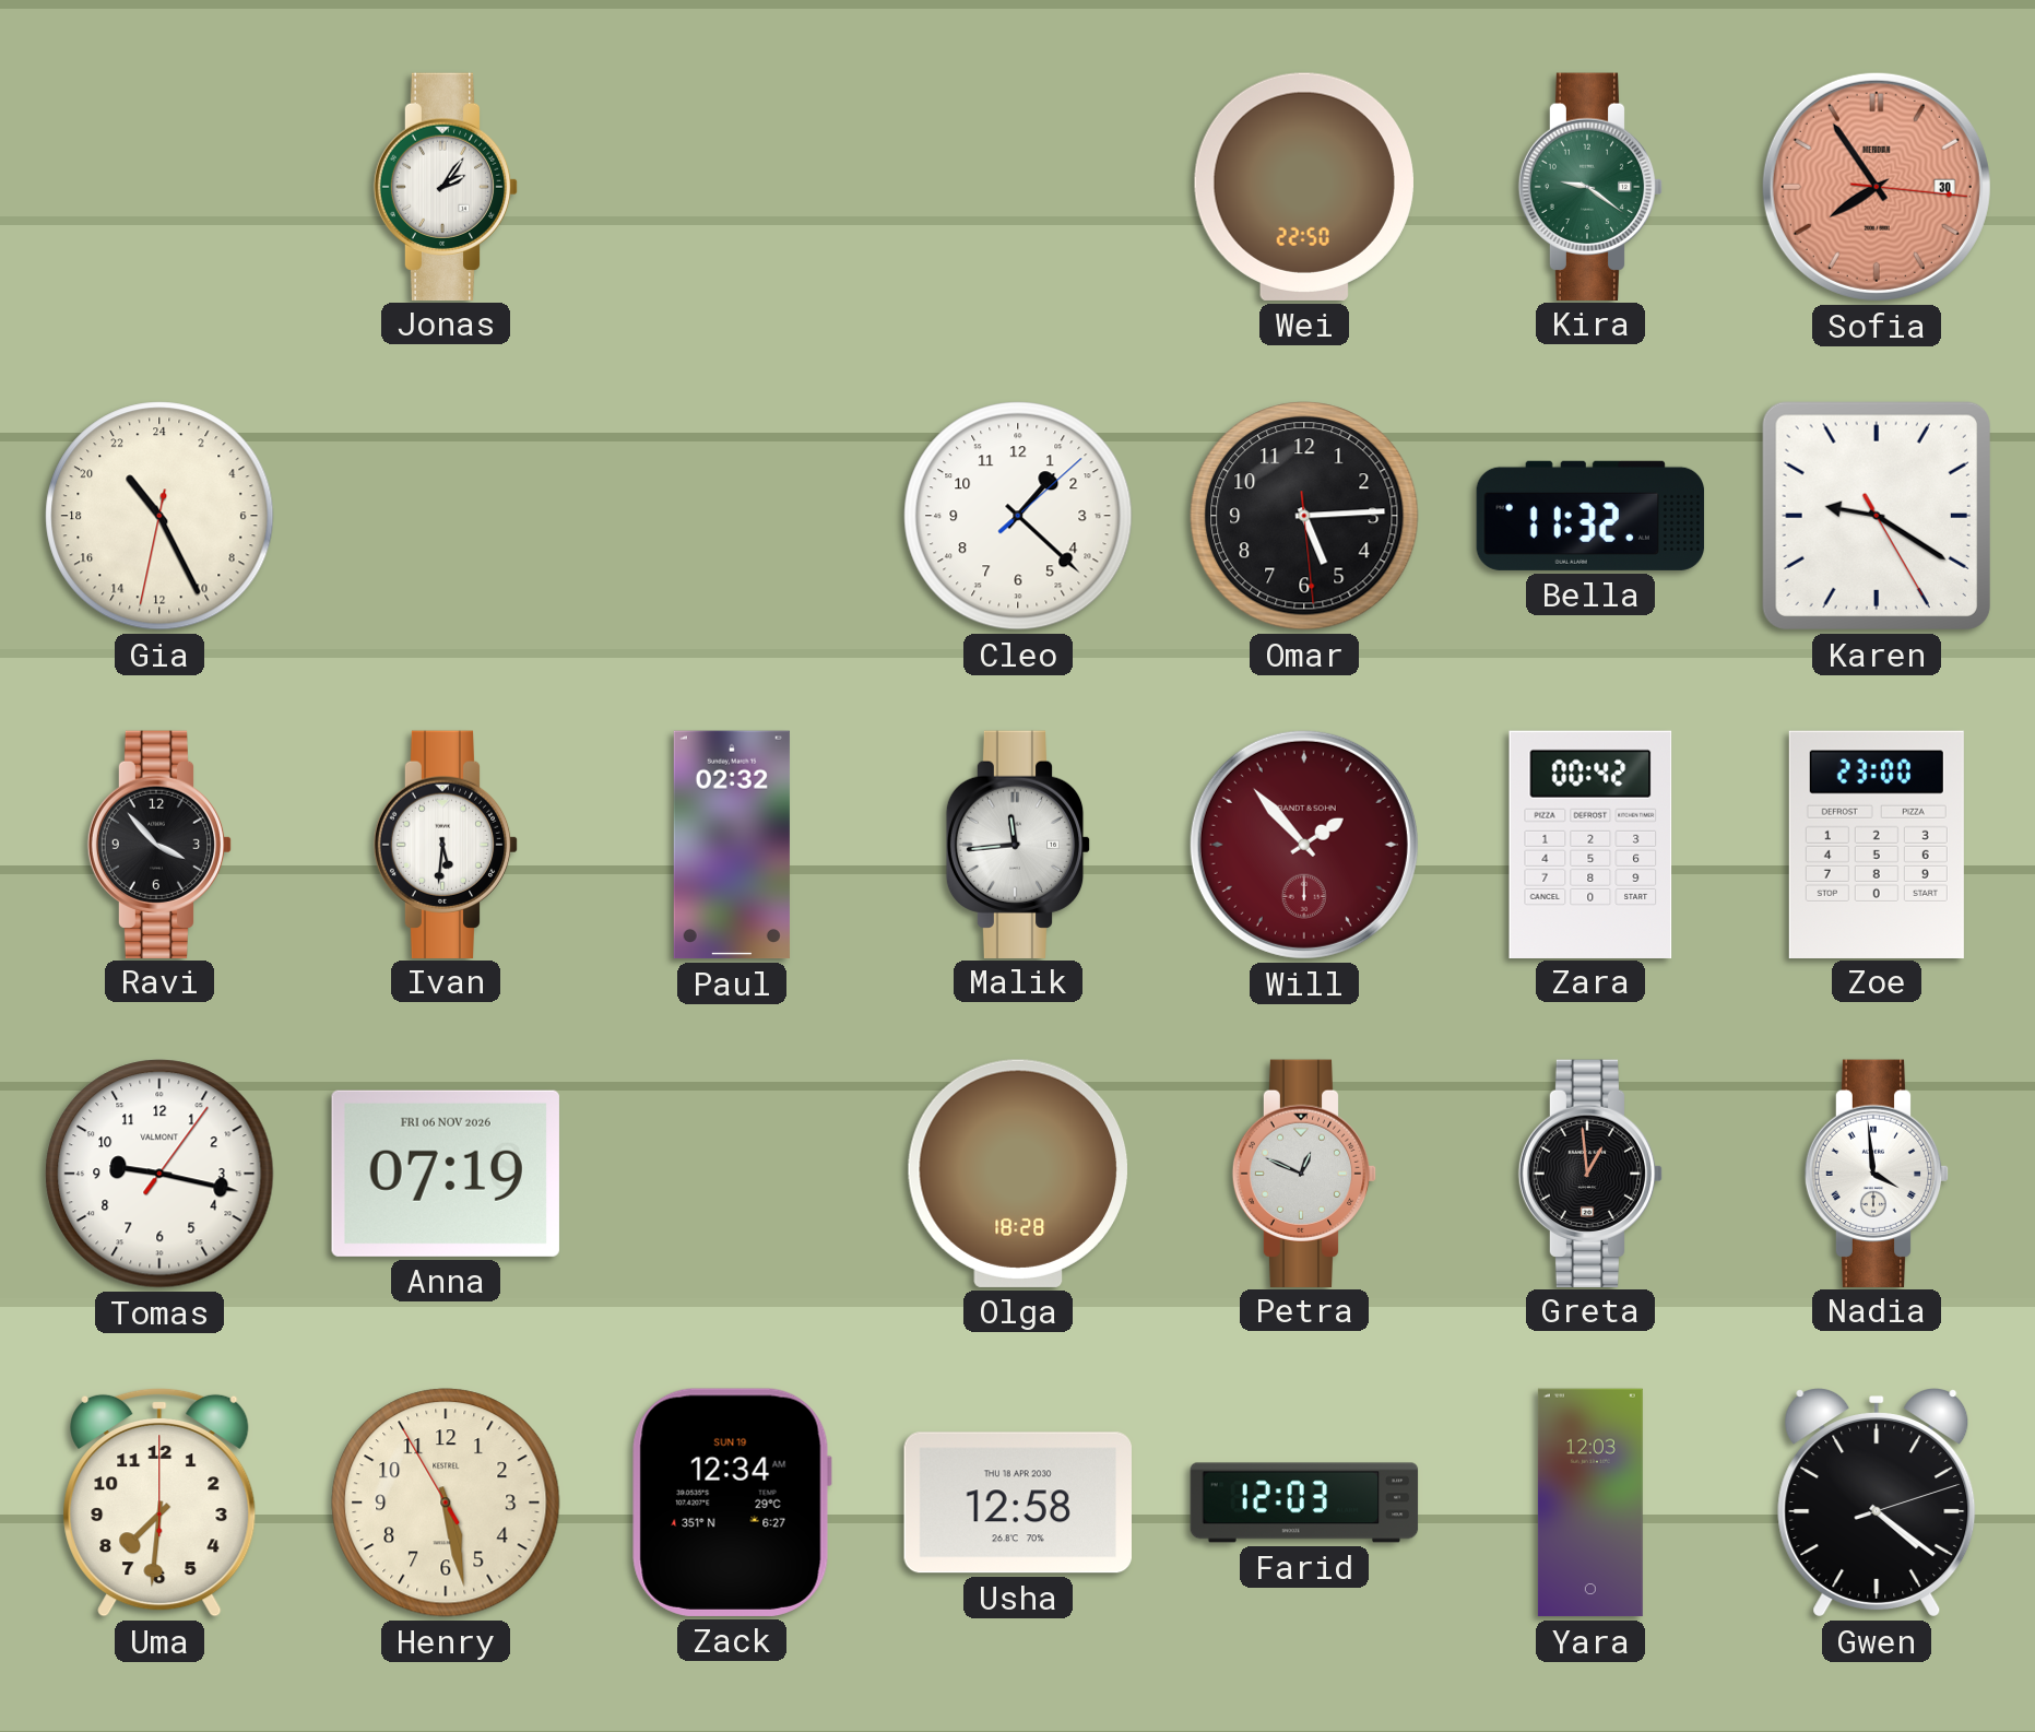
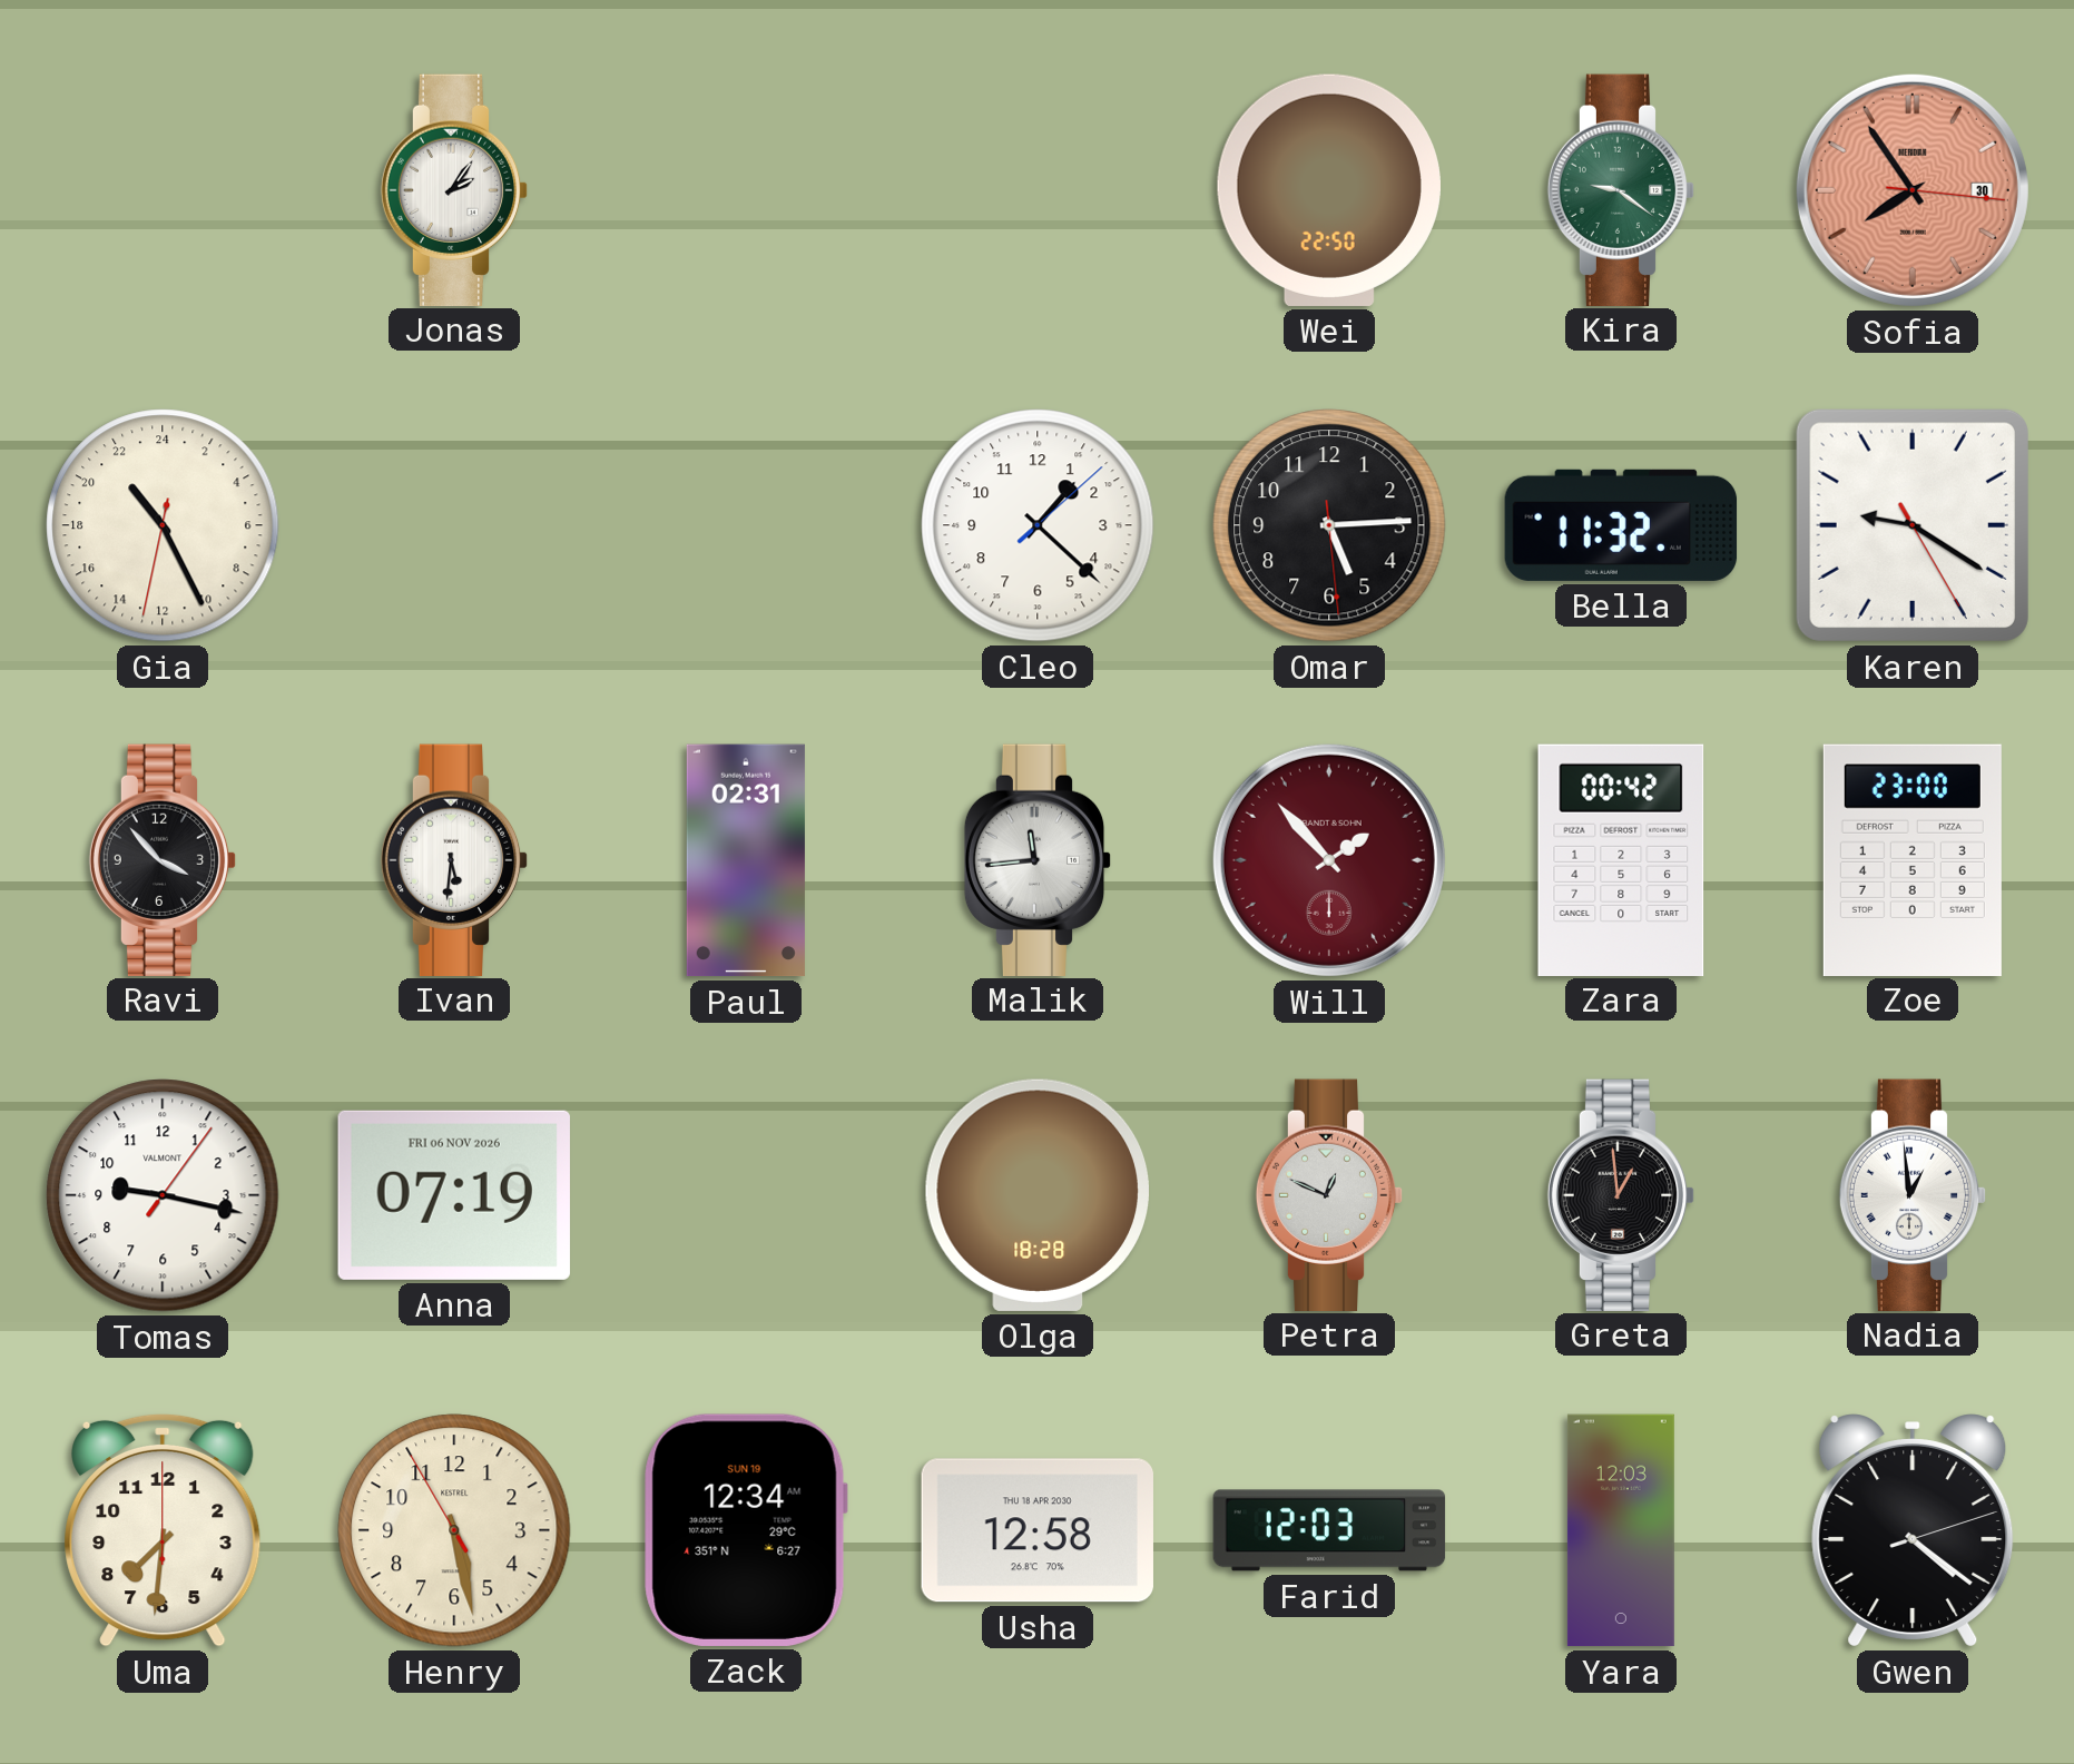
Paul: 02:32 -> 02:31 (746, 860)
Nadia: 3:59 -> 12:59 (1913, 1194)
